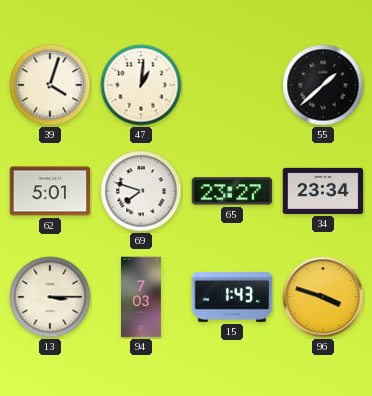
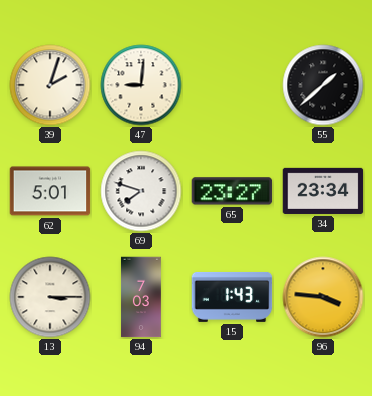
39: 4:03 -> 2:03 (50, 85)
47: 1:01 -> 9:01 (141, 85)
96: 3:48 -> 3:46 (323, 297)
